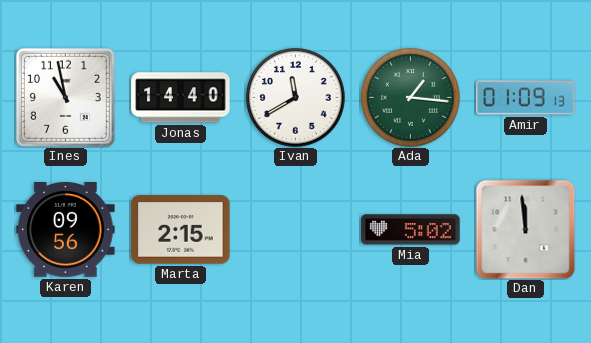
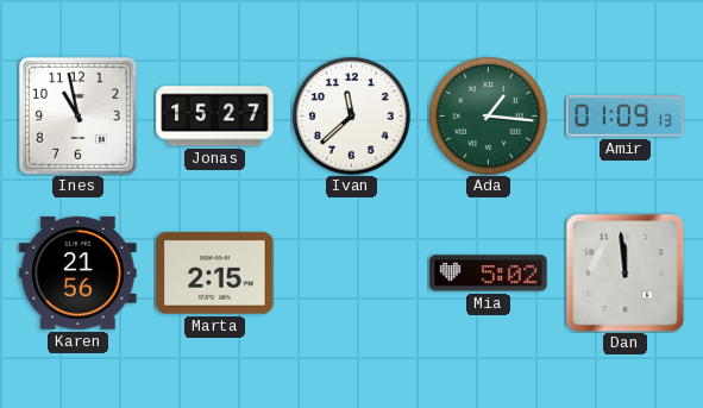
Jonas: 14:40 -> 15:27 (215, 117)
Ivan: 11:40 -> 11:38 (352, 117)
Karen: 09:56 -> 21:56 (79, 274)
